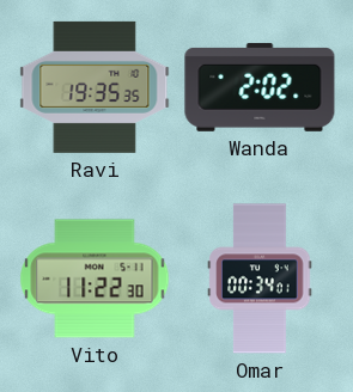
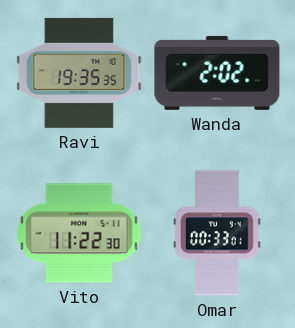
Omar: 00:34 -> 00:33 (217, 233)
